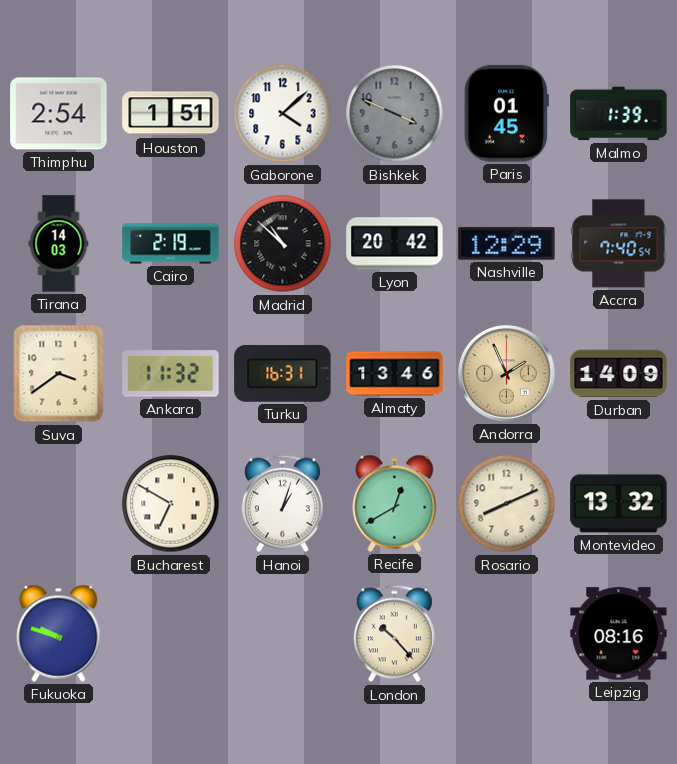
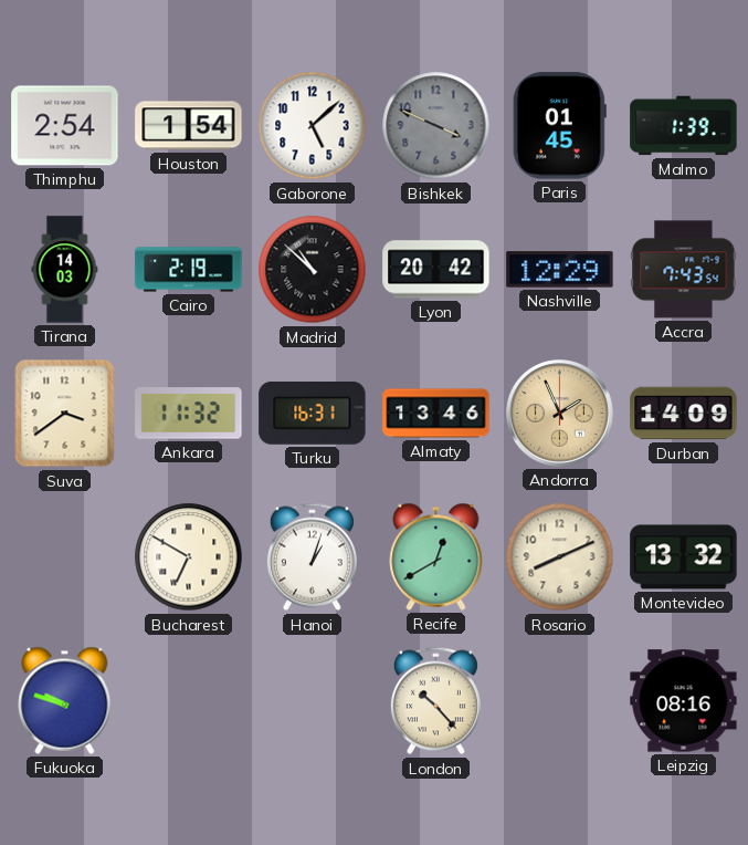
Houston: 1:51 -> 1:54 (189, 126)
Gaborone: 4:08 -> 5:08 (313, 126)
Accra: 7:40 -> 7:43 (684, 270)
